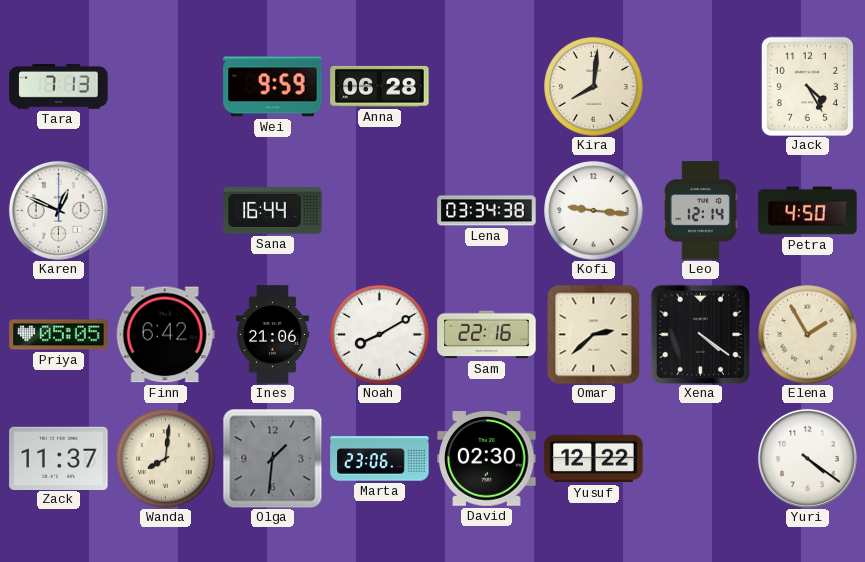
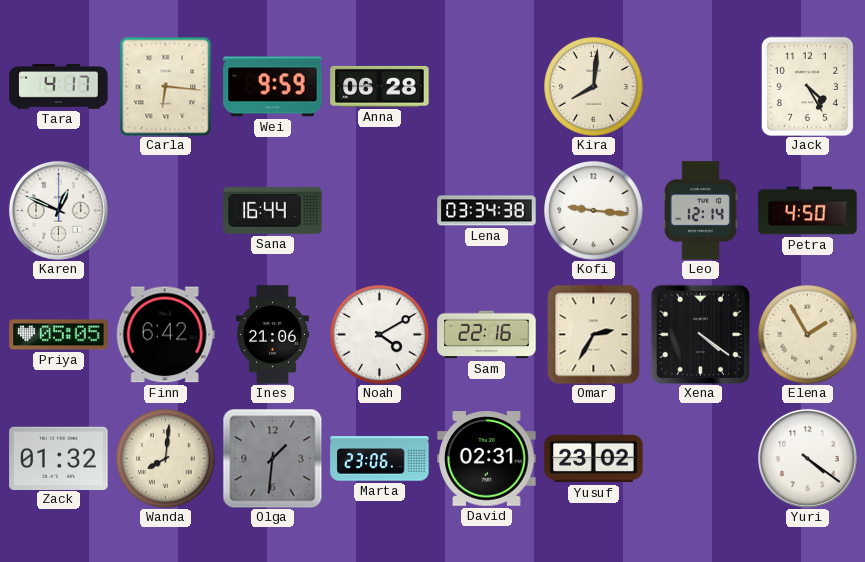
Tara: 7:13 -> 4:17 (59, 86)
Carla: none -> 6:16 (166, 86)
Noah: 8:10 -> 4:10 (380, 335)
Omar: 2:38 -> 2:35 (594, 334)
Zack: 11:37 -> 01:32 (59, 458)
David: 02:30 -> 02:31 (487, 459)
Yusuf: 12:22 -> 23:02 (594, 459)
